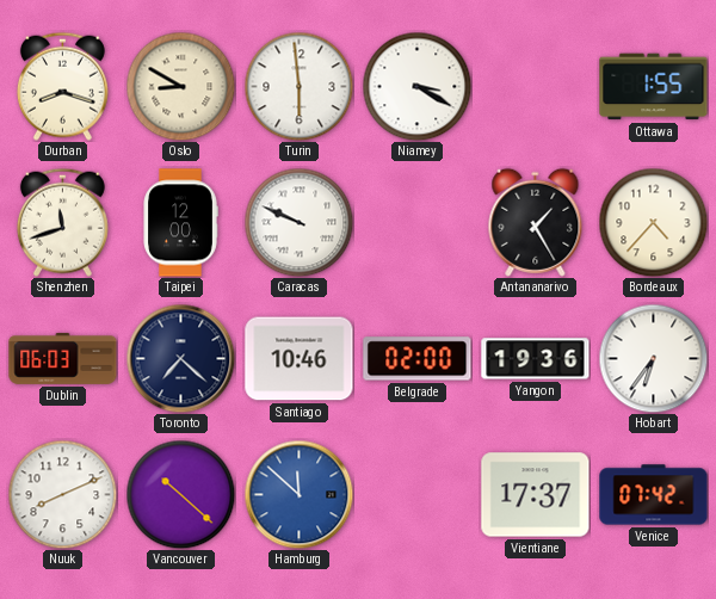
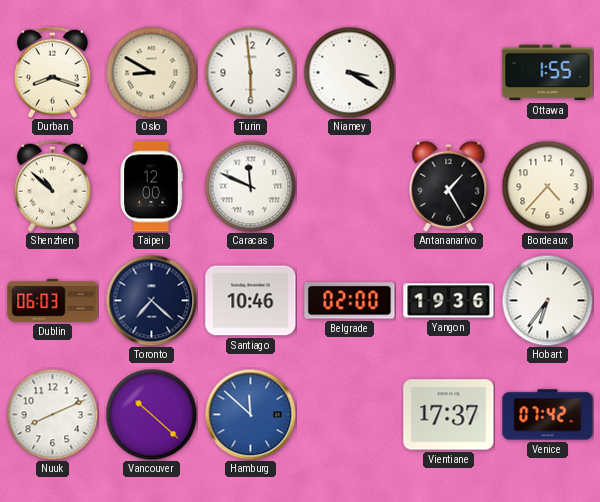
Shenzhen: 11:42 -> 10:52 (52, 186)
Caracas: 9:49 -> 11:49 (250, 186)
